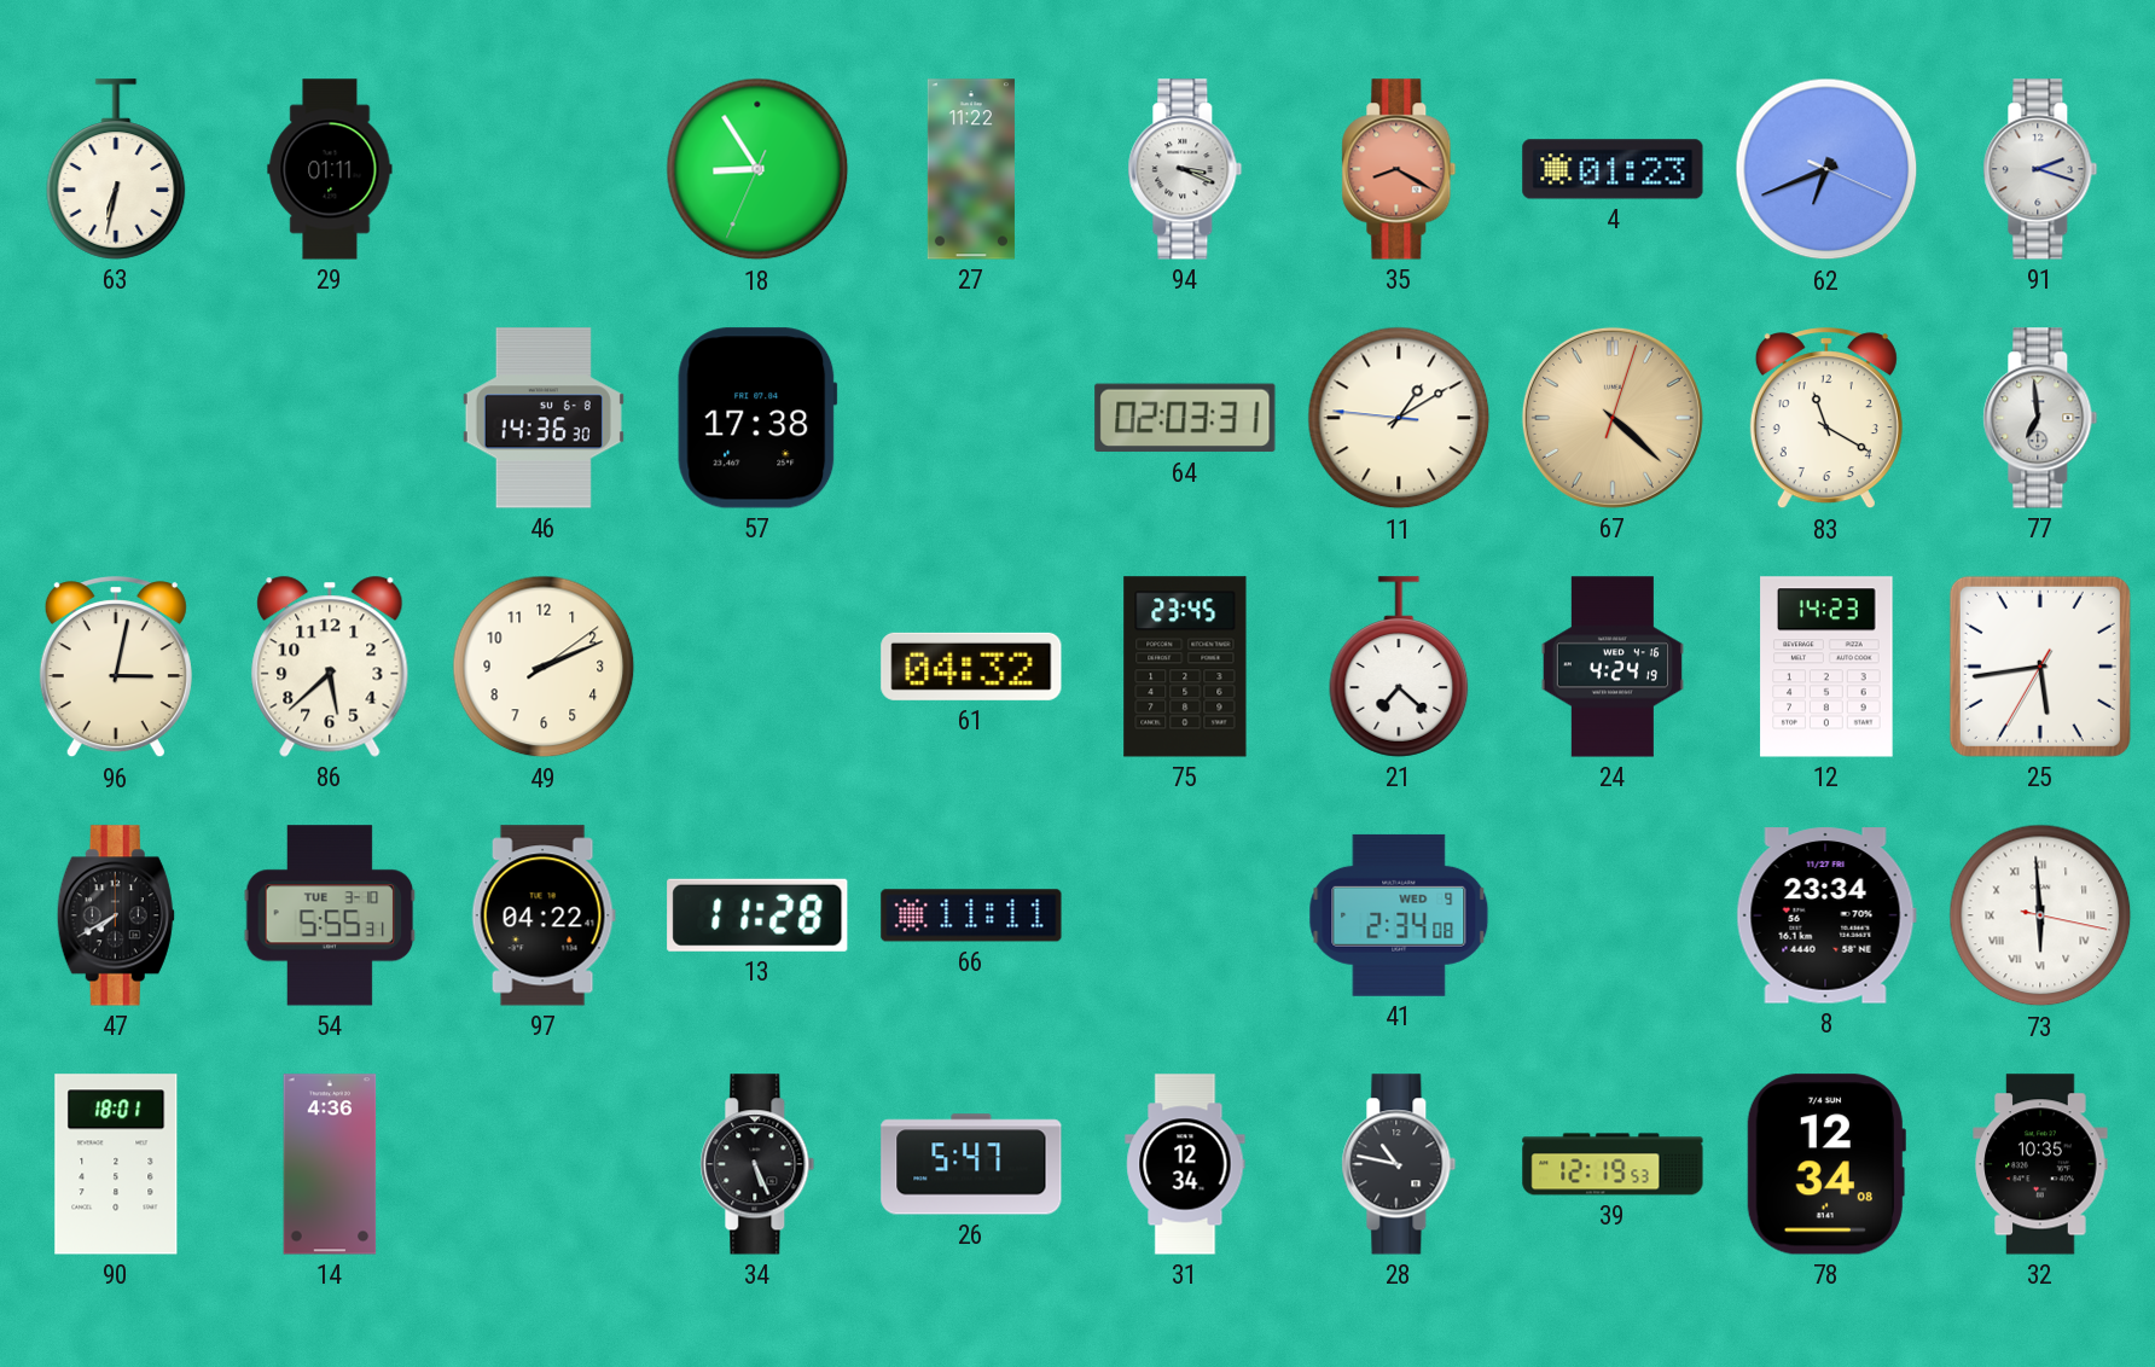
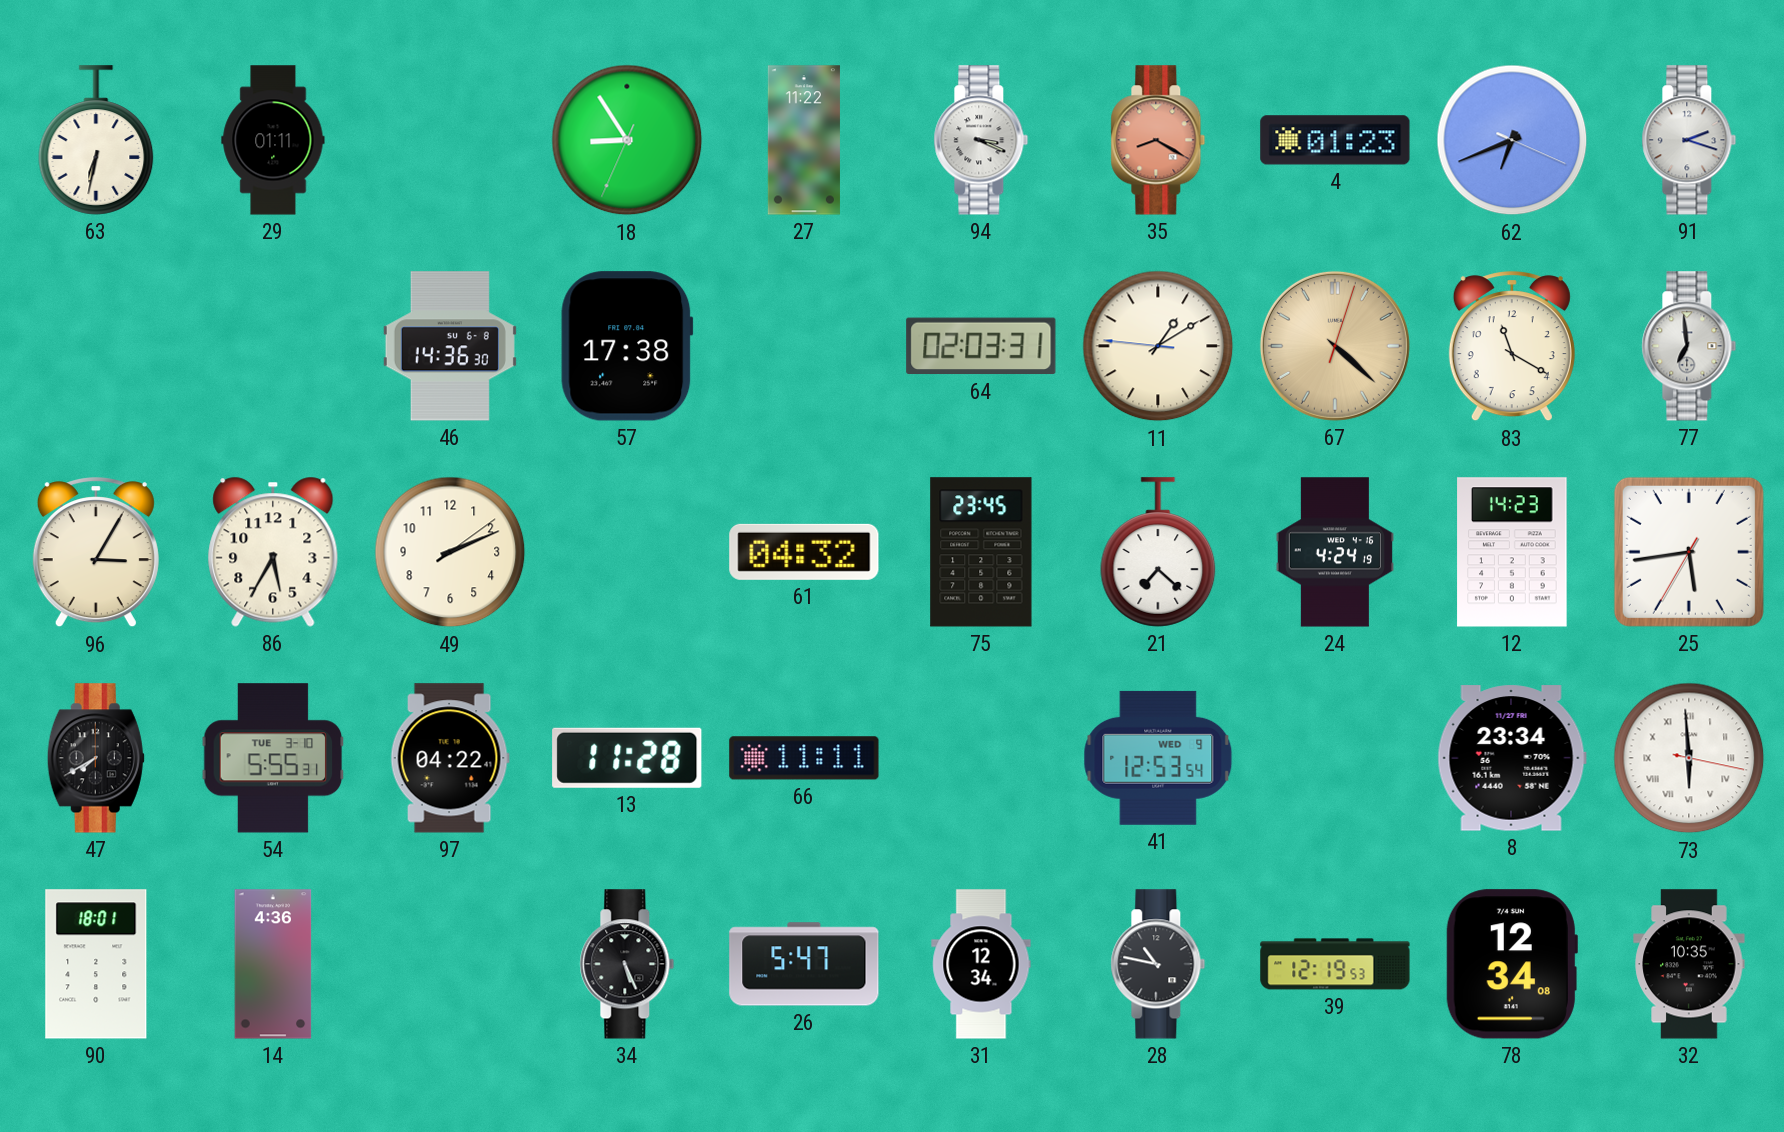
96: 3:02 -> 3:05 (96, 553)
86: 5:38 -> 5:35 (273, 552)
41: 2:34 -> 12:53 (1158, 758)
